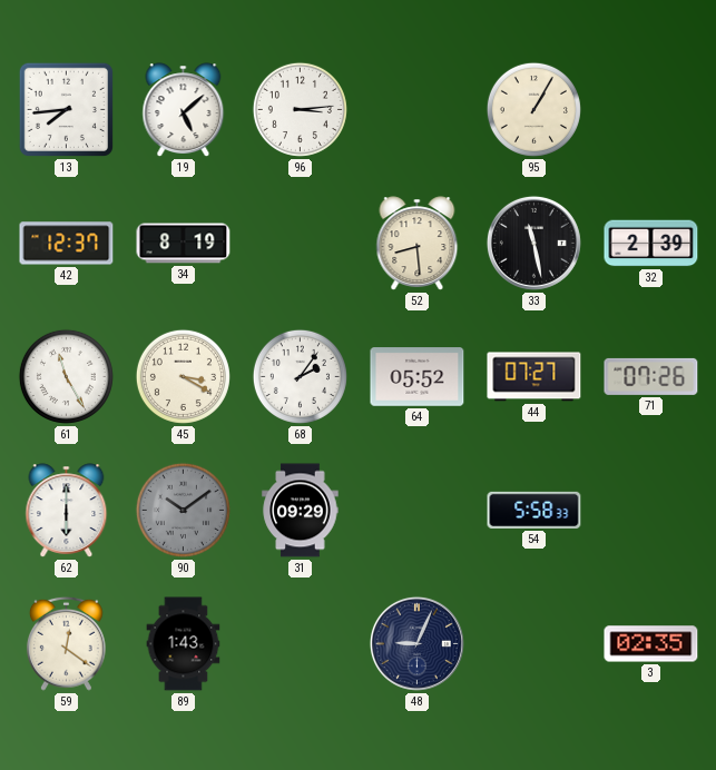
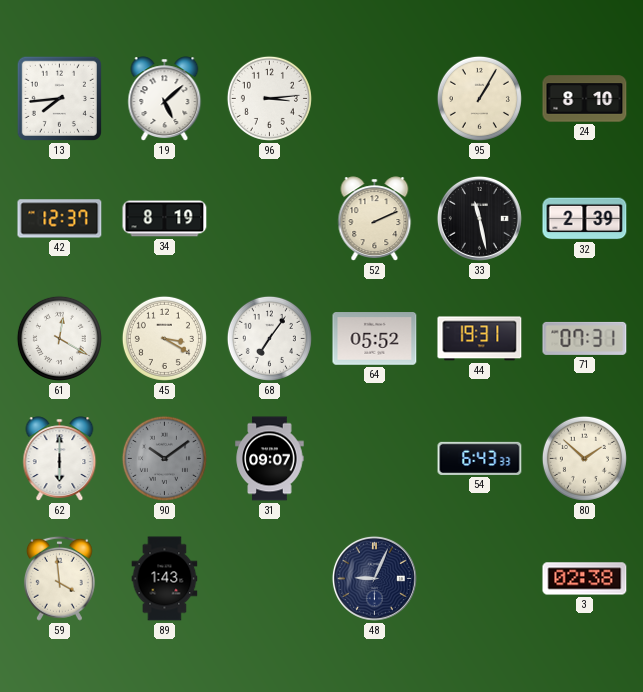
24: none -> 8:10 (585, 99)
52: 8:29 -> 2:11 (375, 219)
61: 11:25 -> 12:20 (59, 338)
68: 2:06 -> 7:06 (269, 338)
44: 07:27 -> 19:31 (480, 339)
71: 07:26 -> 07:31 (585, 338)
31: 09:29 -> 09:07 (270, 459)
54: 5:58 -> 6:43 (480, 458)
80: none -> 1:52 (584, 458)
59: 12:21 -> 3:59 (59, 578)
3: 02:35 -> 02:38 (585, 579)
